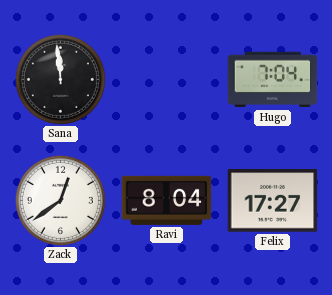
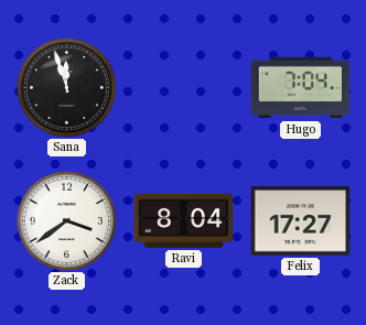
Sana: 11:59 -> 11:57 (66, 87)
Zack: 12:39 -> 3:39 (66, 220)
